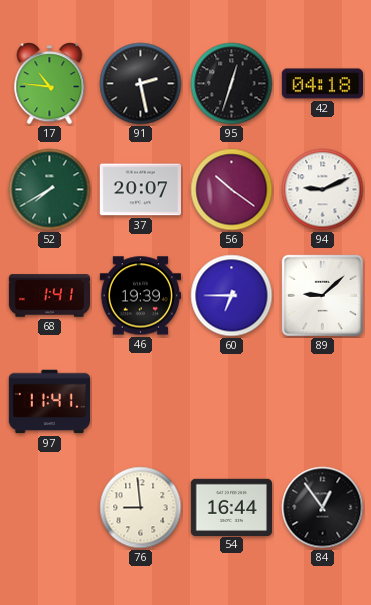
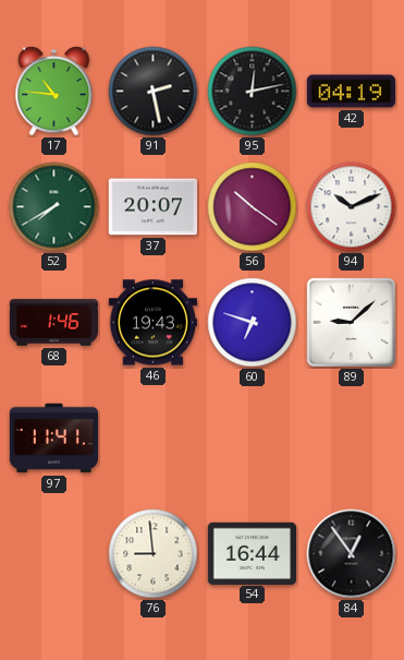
95: 12:33 -> 12:13 (253, 92)
42: 04:18 -> 04:19 (351, 92)
94: 9:11 -> 10:11 (352, 207)
68: 1:41 -> 1:46 (53, 323)
46: 19:39 -> 19:43 (152, 323)
60: 6:45 -> 6:48 (253, 323)
